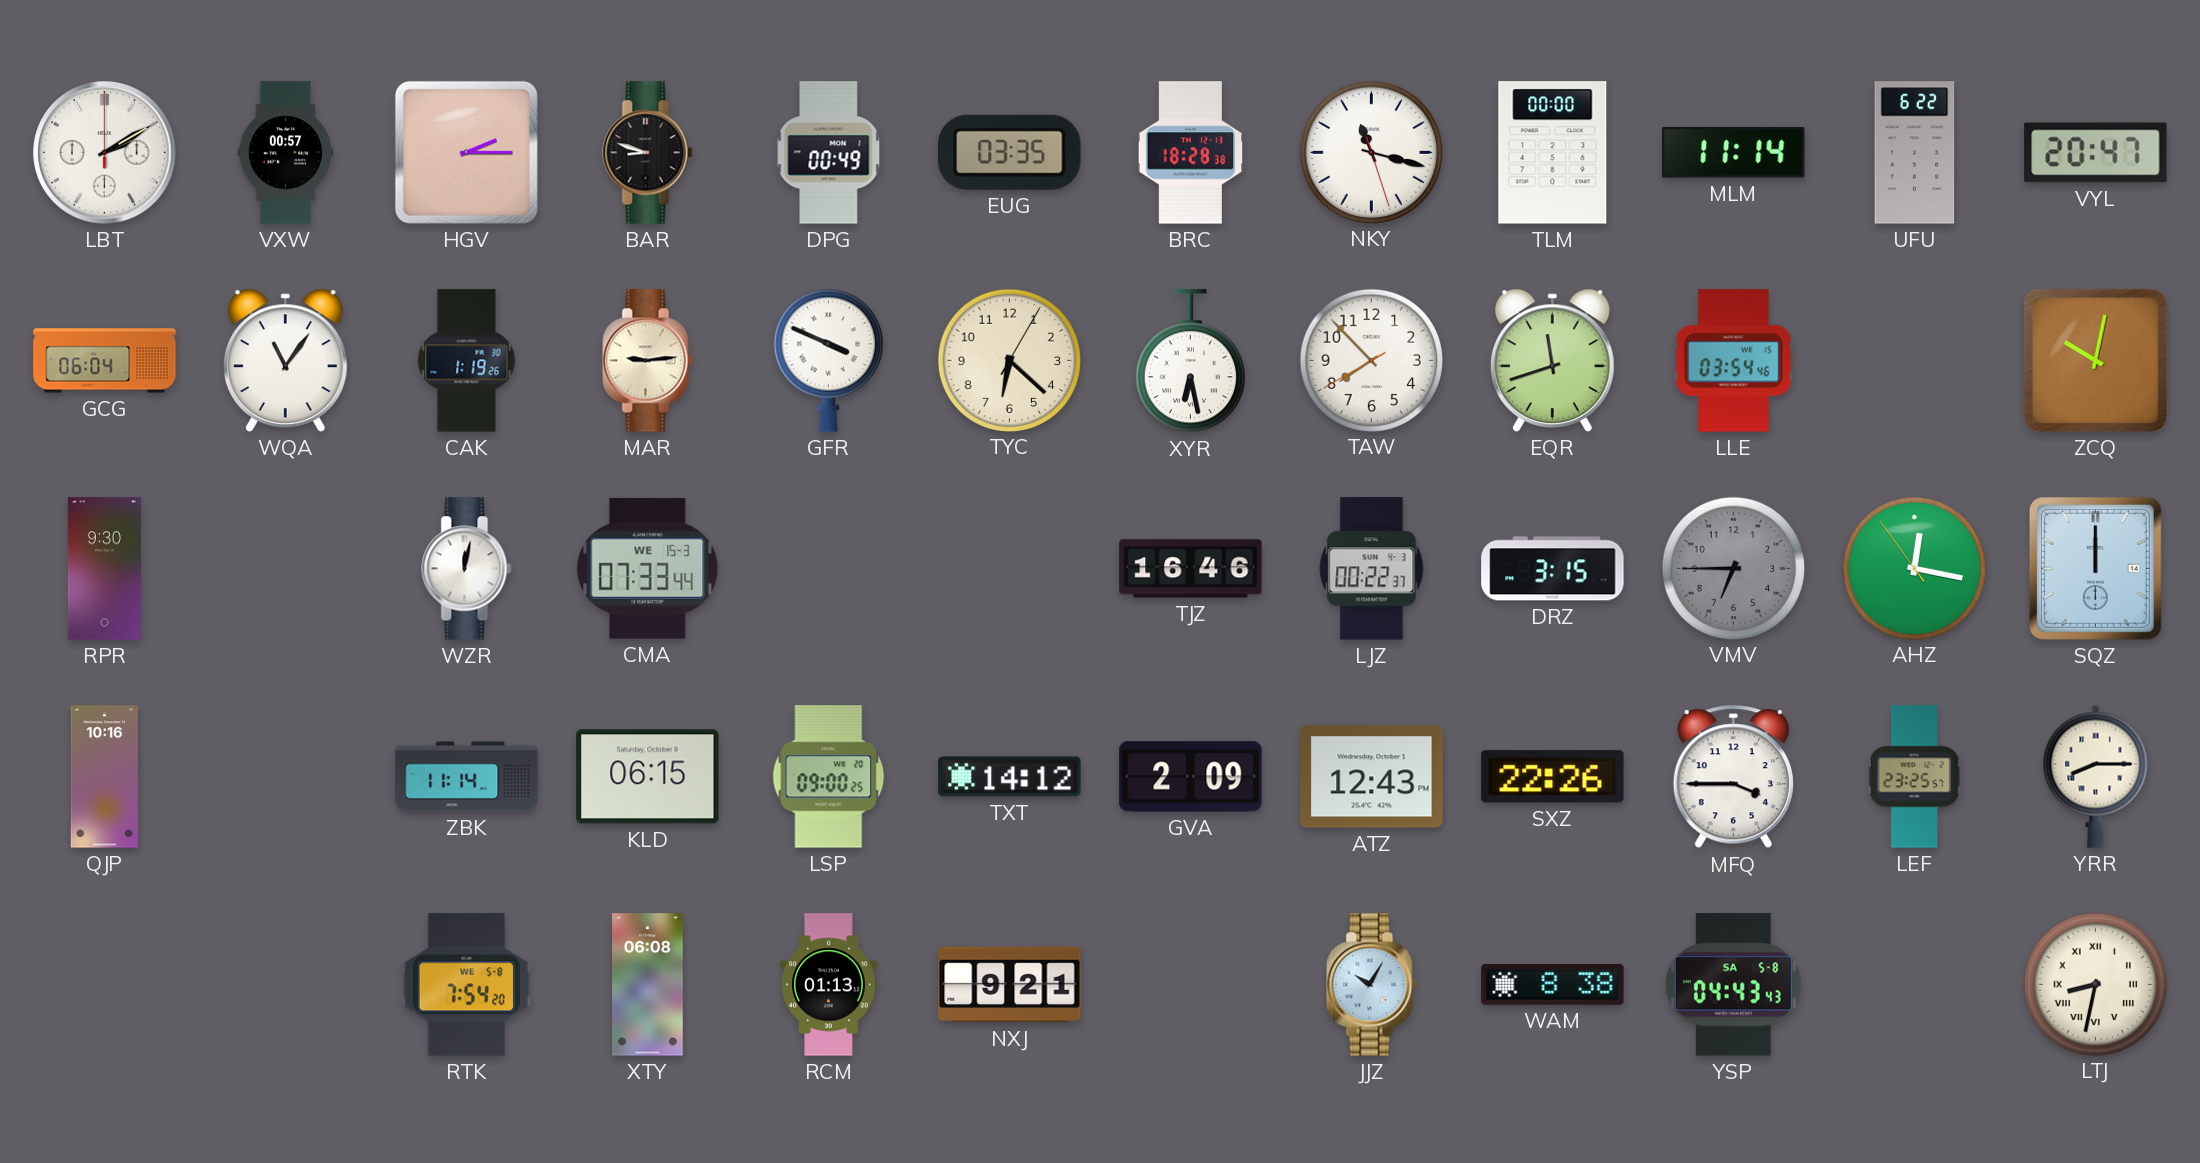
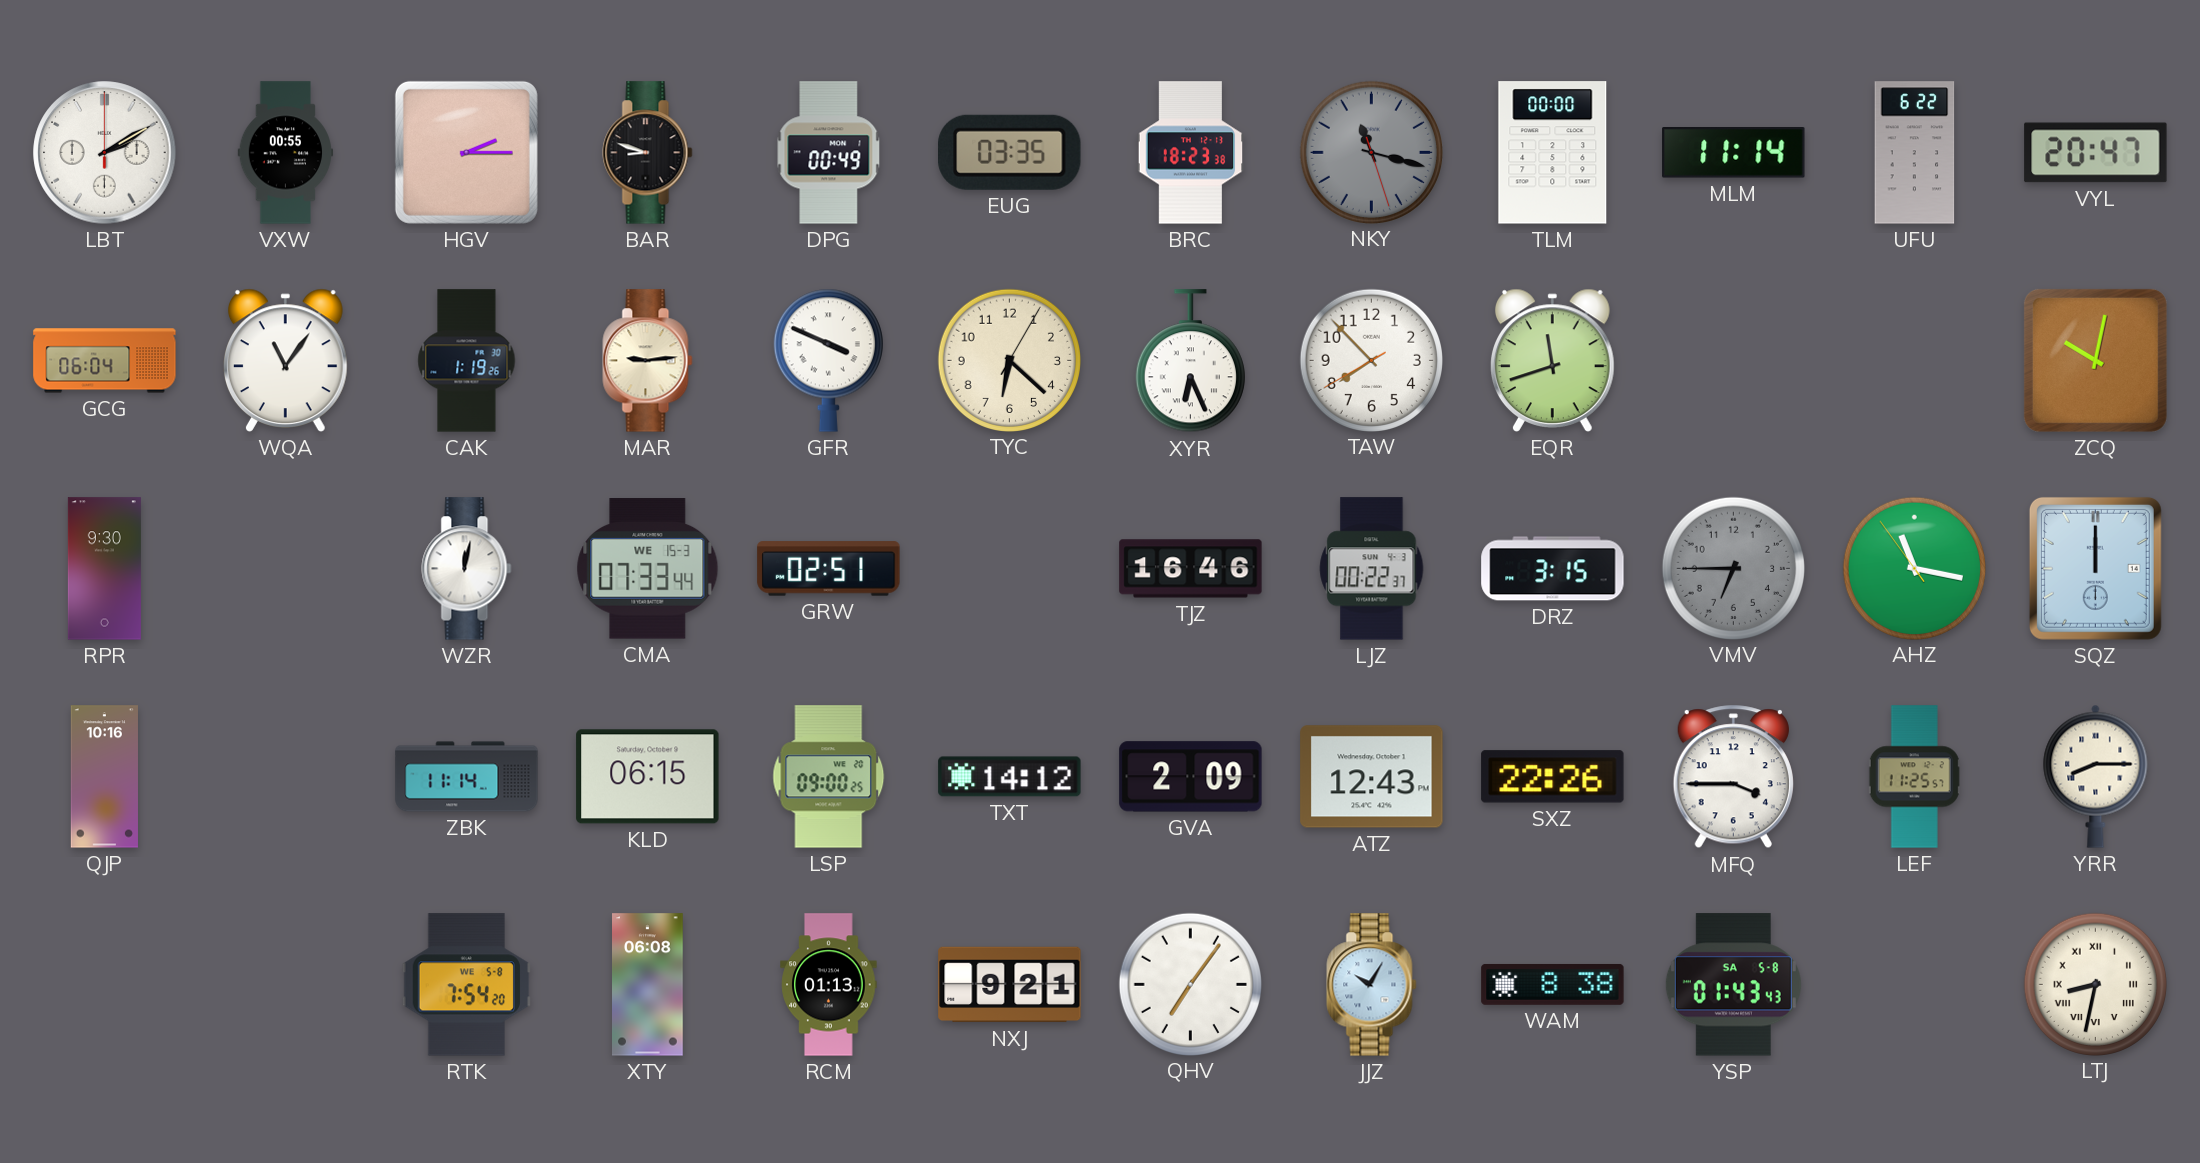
VXW: 00:57 -> 00:55 (286, 153)
BRC: 18:28 -> 18:23 (1191, 153)
NKY dial: white -> grey (1371, 152)
XYR: 6:28 -> 6:26 (1190, 361)
LLE: 03:54 -> none (1734, 361)
GRW: none -> 02:51 (829, 569)
AHZ: 12:16 -> 11:16 (1914, 568)
LEF: 23:25 -> 11:25 (1914, 777)
QHV: none -> 7:06 (1190, 984)
YSP: 04:43 -> 01:43 (1733, 985)
